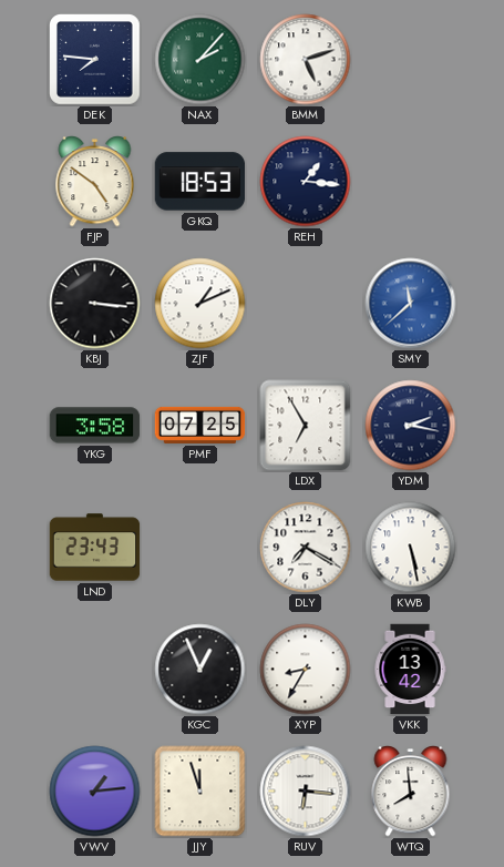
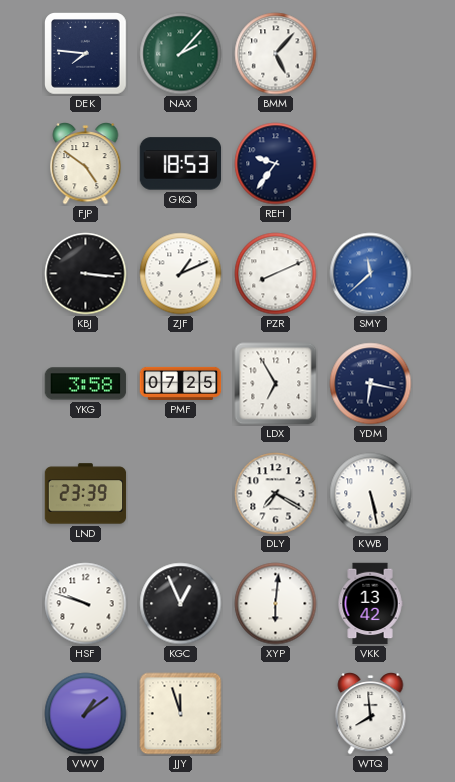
BMM: 5:12 -> 5:07 (276, 54)
REH: 1:16 -> 9:36 (276, 164)
PZR: none -> 8:11 (276, 274)
YDM: 2:17 -> 6:17 (371, 384)
LND: 23:43 -> 23:39 (86, 494)
HSF: none -> 9:48 (86, 604)
XYP: 8:35 -> 6:01 (276, 604)
VWV: 1:14 -> 1:09 (86, 714)
RUV: 6:16 -> none (306, 792)
